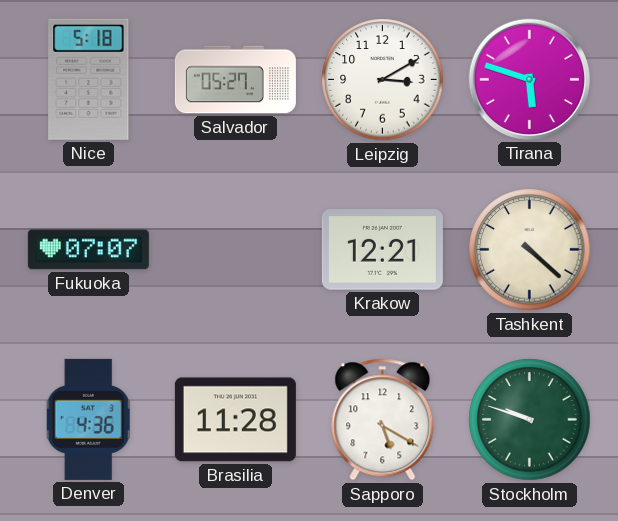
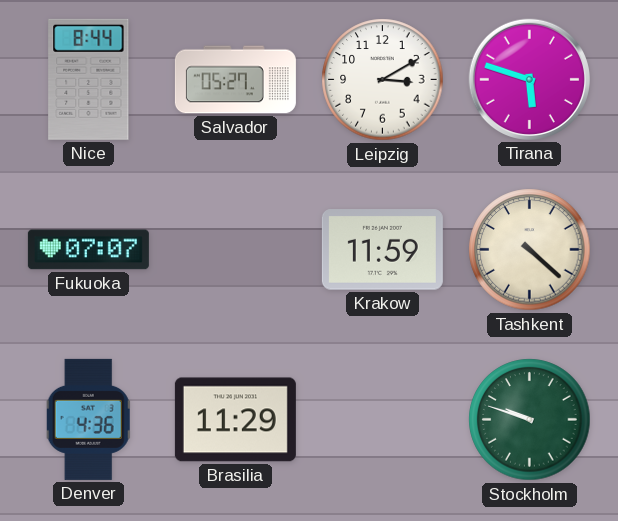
Nice: 5:18 -> 8:44 (89, 79)
Krakow: 12:21 -> 11:59 (382, 250)
Brasilia: 11:28 -> 11:29 (235, 420)
Sapporo: 5:20 -> none (383, 420)
